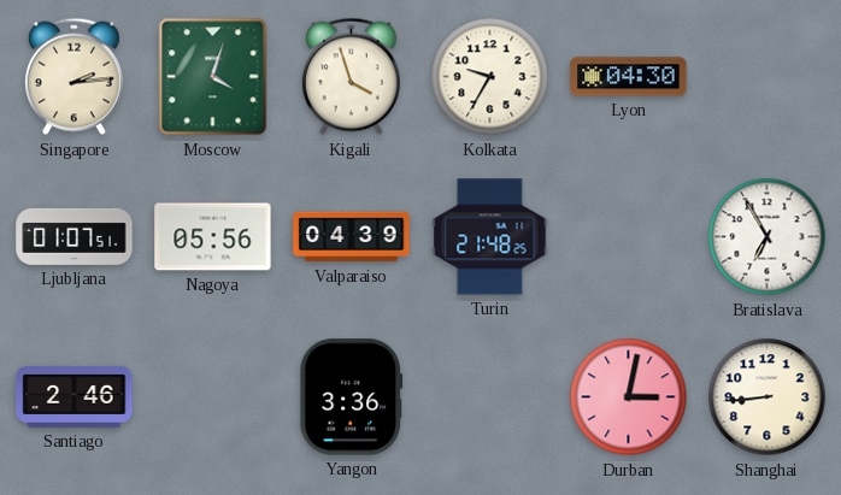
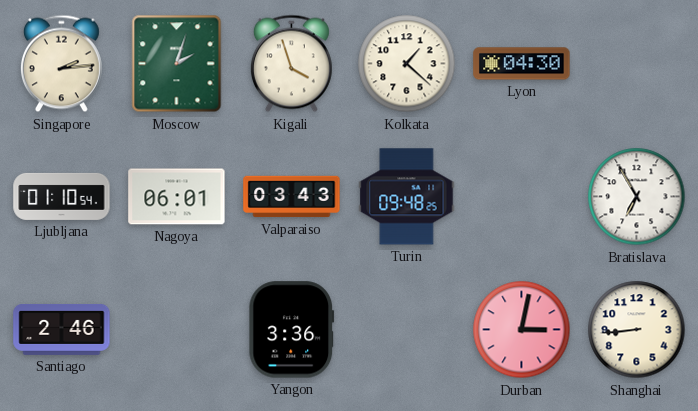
Moscow: 4:03 -> 2:03 (177, 64)
Kolkata: 9:35 -> 1:22 (407, 64)
Ljubljana: 01:07 -> 01:10 (62, 196)
Nagoya: 05:56 -> 06:01 (177, 197)
Valparaiso: 04:39 -> 03:43 (292, 197)
Turin: 21:48 -> 09:48 (407, 197)
